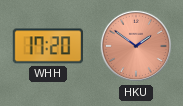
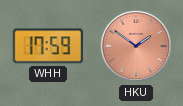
WHH: 17:20 -> 17:59 (47, 46)
